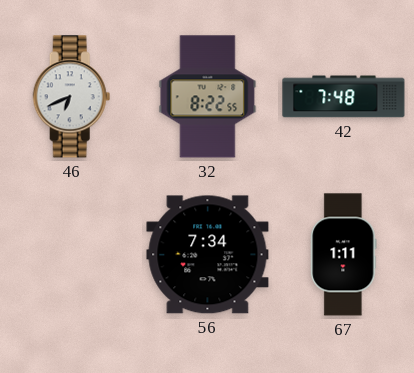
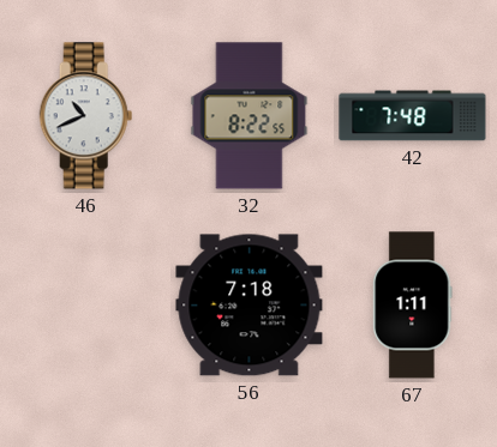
46: 6:41 -> 10:41 (86, 116)
56: 7:34 -> 7:18 (250, 306)
